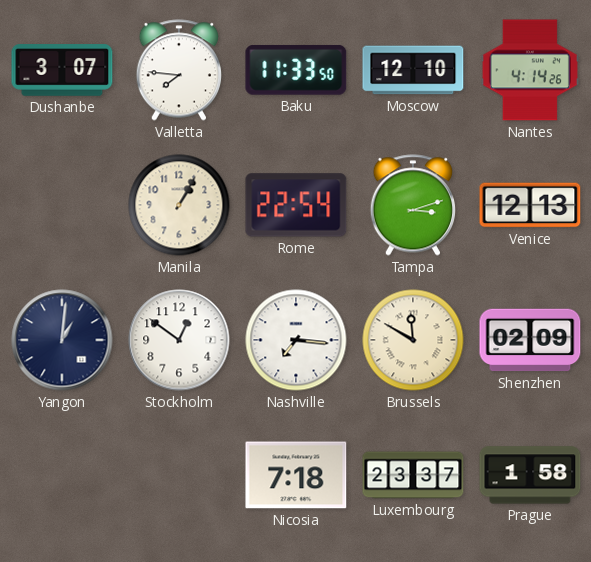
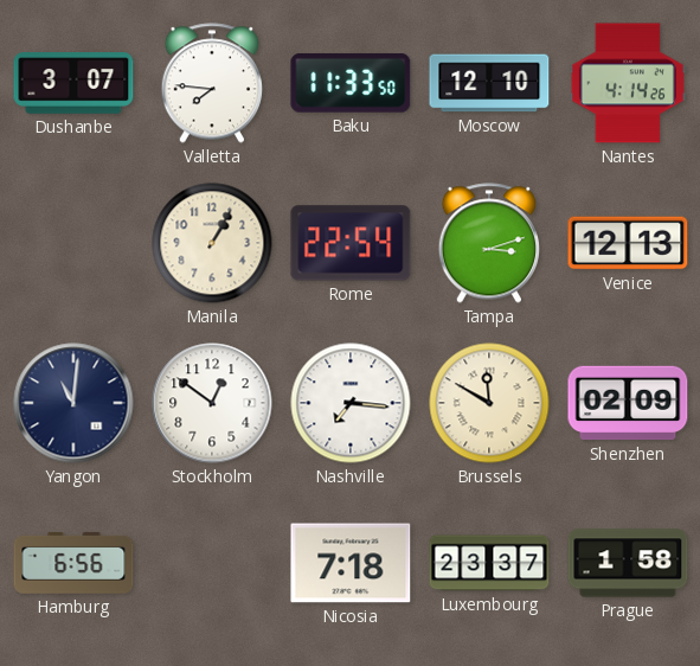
Yangon: 1:01 -> 11:01 (73, 403)
Hamburg: none -> 6:56 (73, 563)
